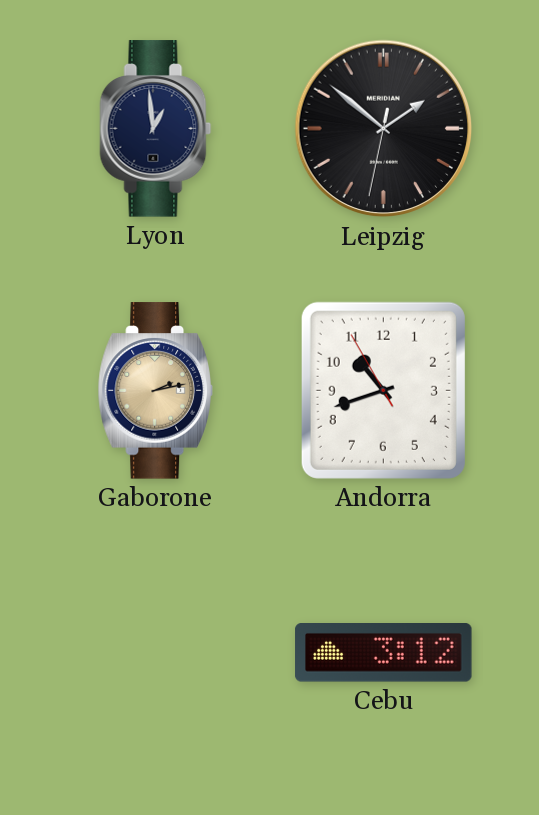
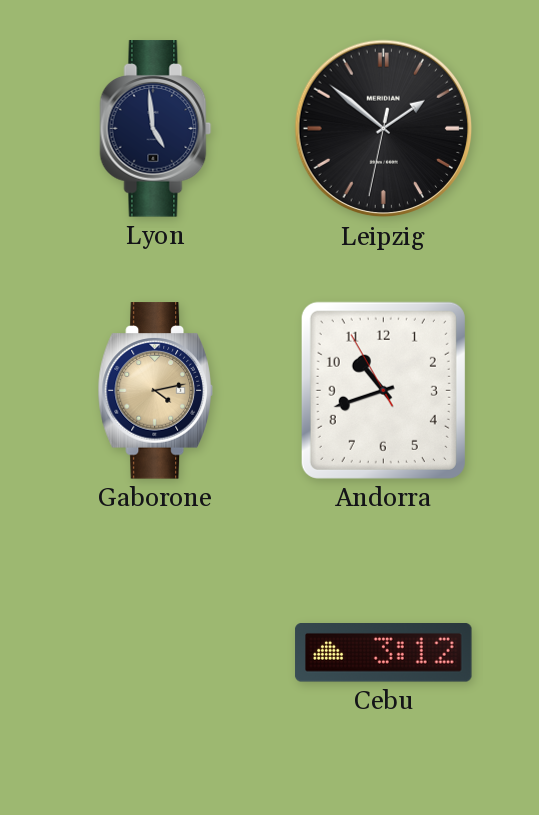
Lyon: 12:59 -> 4:59 (156, 129)
Gaborone: 2:13 -> 4:13 (155, 391)
